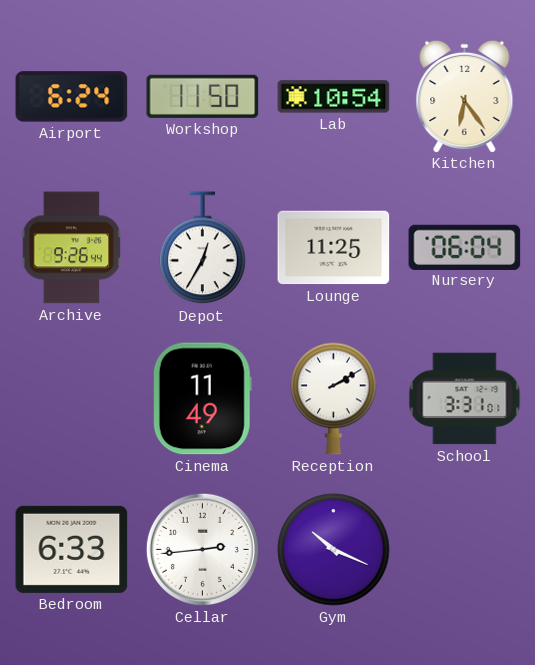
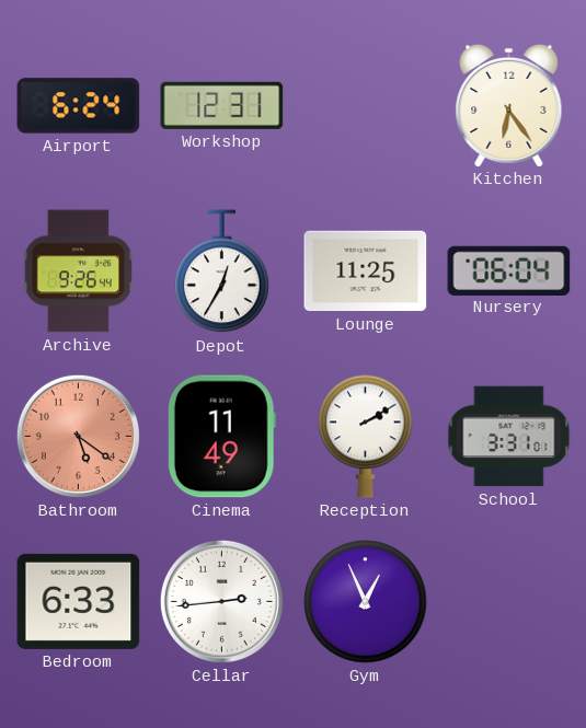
Workshop: 11:50 -> 12:31 (222, 105)
Lab: 10:54 -> none (334, 97)
Bathroom: none -> 5:21 (78, 436)
Gym: 10:19 -> 12:56 (366, 602)
